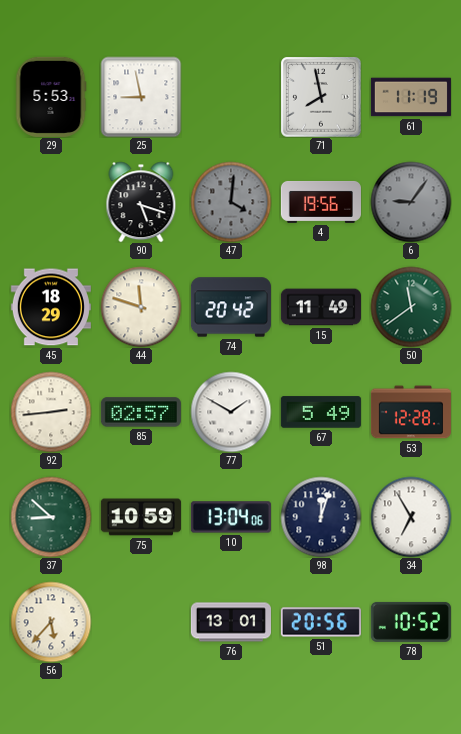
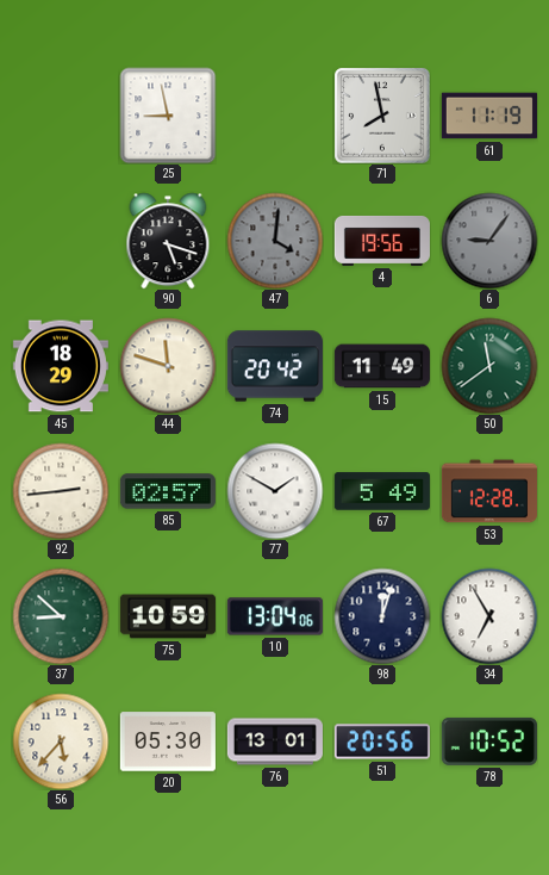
29: 5:53 -> none (51, 97)
20: none -> 05:30 (168, 741)
